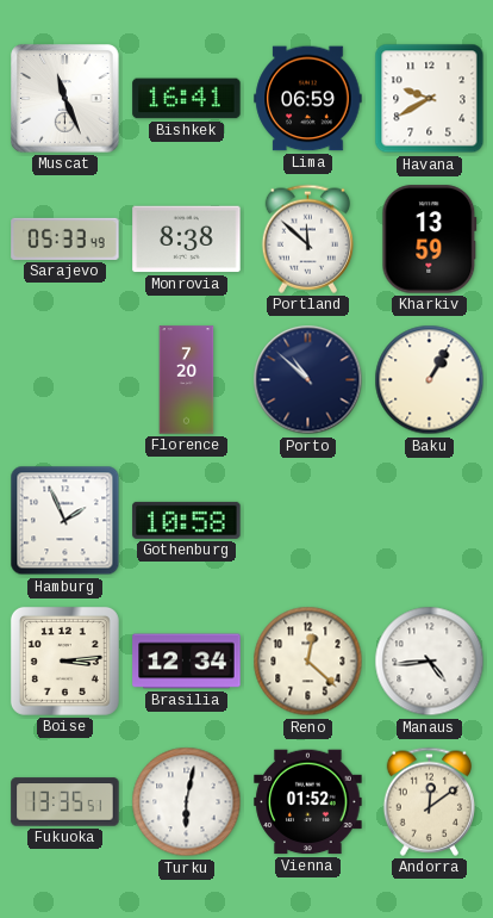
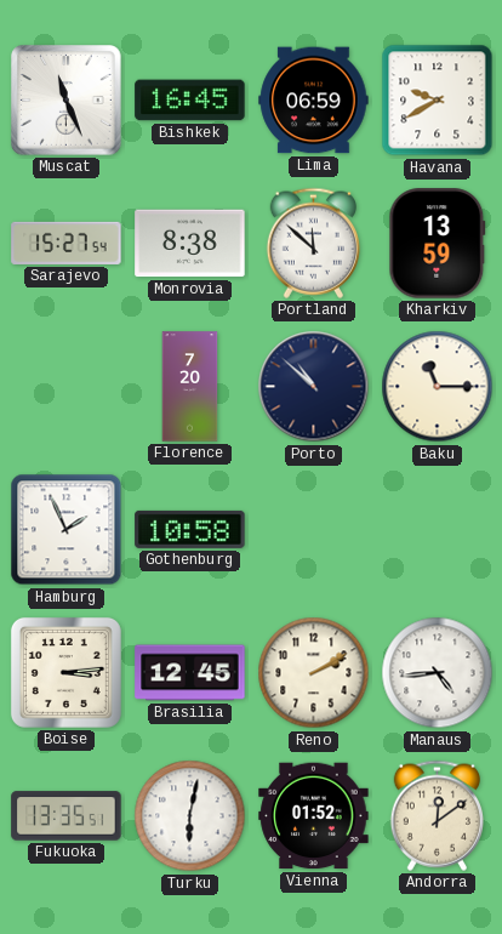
Bishkek: 16:41 -> 16:45 (190, 101)
Sarajevo: 05:33 -> 15:27 (67, 243)
Baku: 1:05 -> 11:15 (438, 387)
Brasilia: 12:34 -> 12:45 (190, 673)
Reno: 12:22 -> 2:10 (314, 673)
